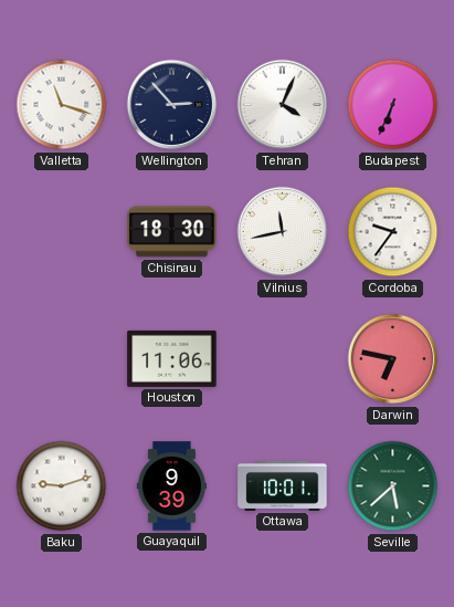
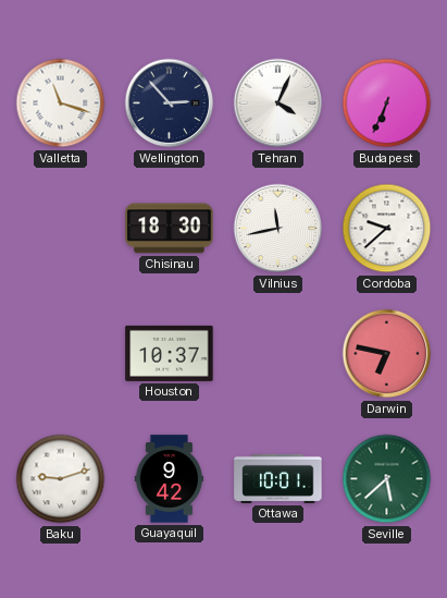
Cordoba: 9:36 -> 9:38 (387, 229)
Houston: 11:06 -> 10:37 (170, 353)
Guayaquil: 9:39 -> 9:42 (169, 479)
